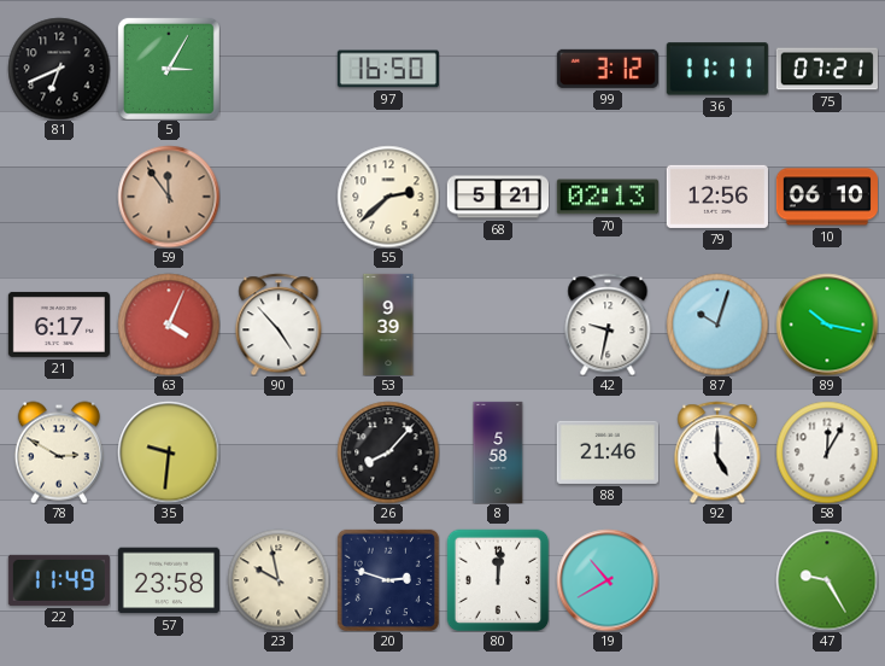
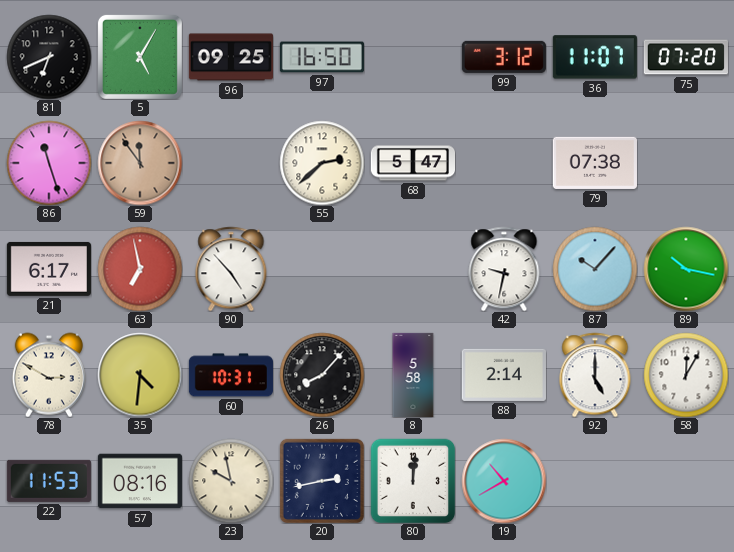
5: 3:05 -> 5:05 (140, 57)
96: none -> 09:25 (230, 57)
36: 11:11 -> 11:07 (595, 57)
75: 07:21 -> 07:20 (686, 57)
86: none -> 11:27 (49, 163)
68: 5:21 -> 5:47 (412, 163)
70: 02:13 -> none (608, 197)
79: 12:56 -> 07:38 (595, 163)
10: 06:10 -> none (827, 197)
63: 4:04 -> 6:58 (140, 269)
53: 9:39 -> none (388, 323)
87: 10:03 -> 10:07 (595, 269)
35: 9:31 -> 4:31 (140, 375)
60: none -> 10:31 (231, 375)
88: 21:46 -> 2:14 (504, 375)
22: 11:49 -> 11:53 (49, 481)
57: 23:58 -> 08:16 (140, 481)
20: 2:48 -> 2:43 (322, 481)
47: 9:25 -> none (827, 580)
